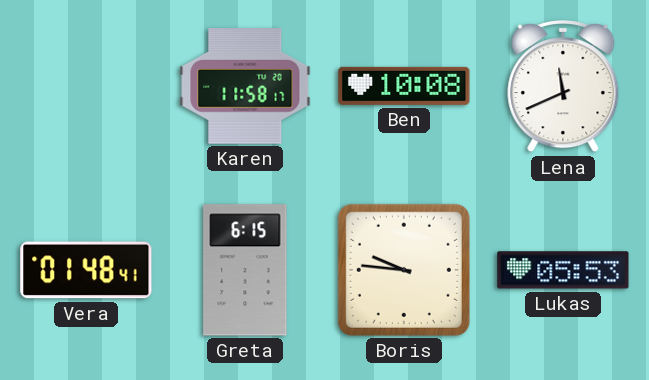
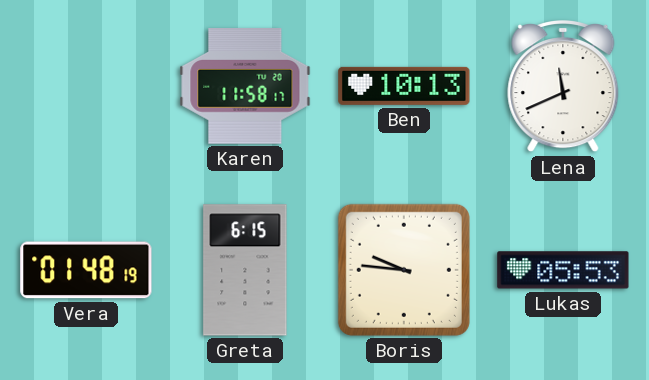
Ben: 10:08 -> 10:13 (404, 86)
Vera: 01:48:41 -> 01:48:19 (86, 270)
